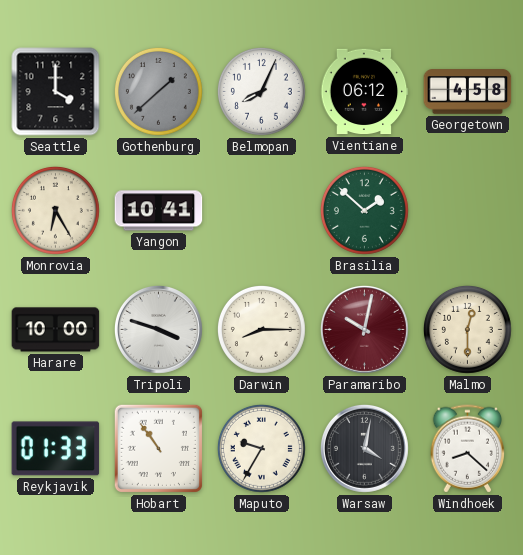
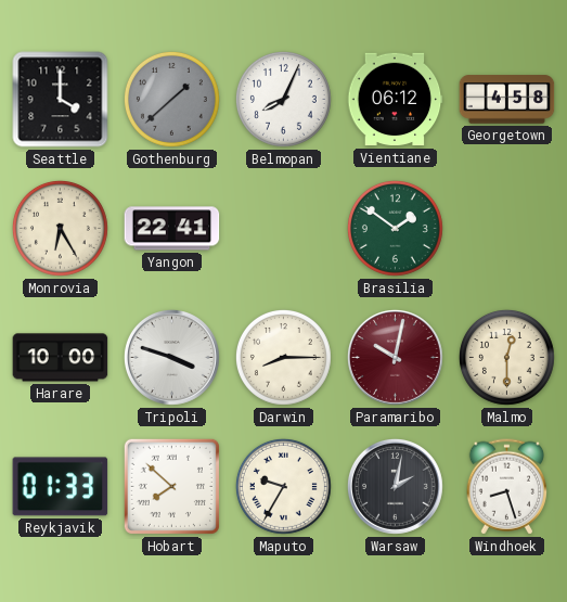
Yangon: 10:41 -> 22:41 (172, 229)
Brasilia: 1:52 -> 1:51 (395, 228)
Hobart: 10:54 -> 7:52 (171, 486)
Warsaw: 4:02 -> 2:02 (395, 486)
Windhoek: 8:22 -> 8:27 (507, 487)
